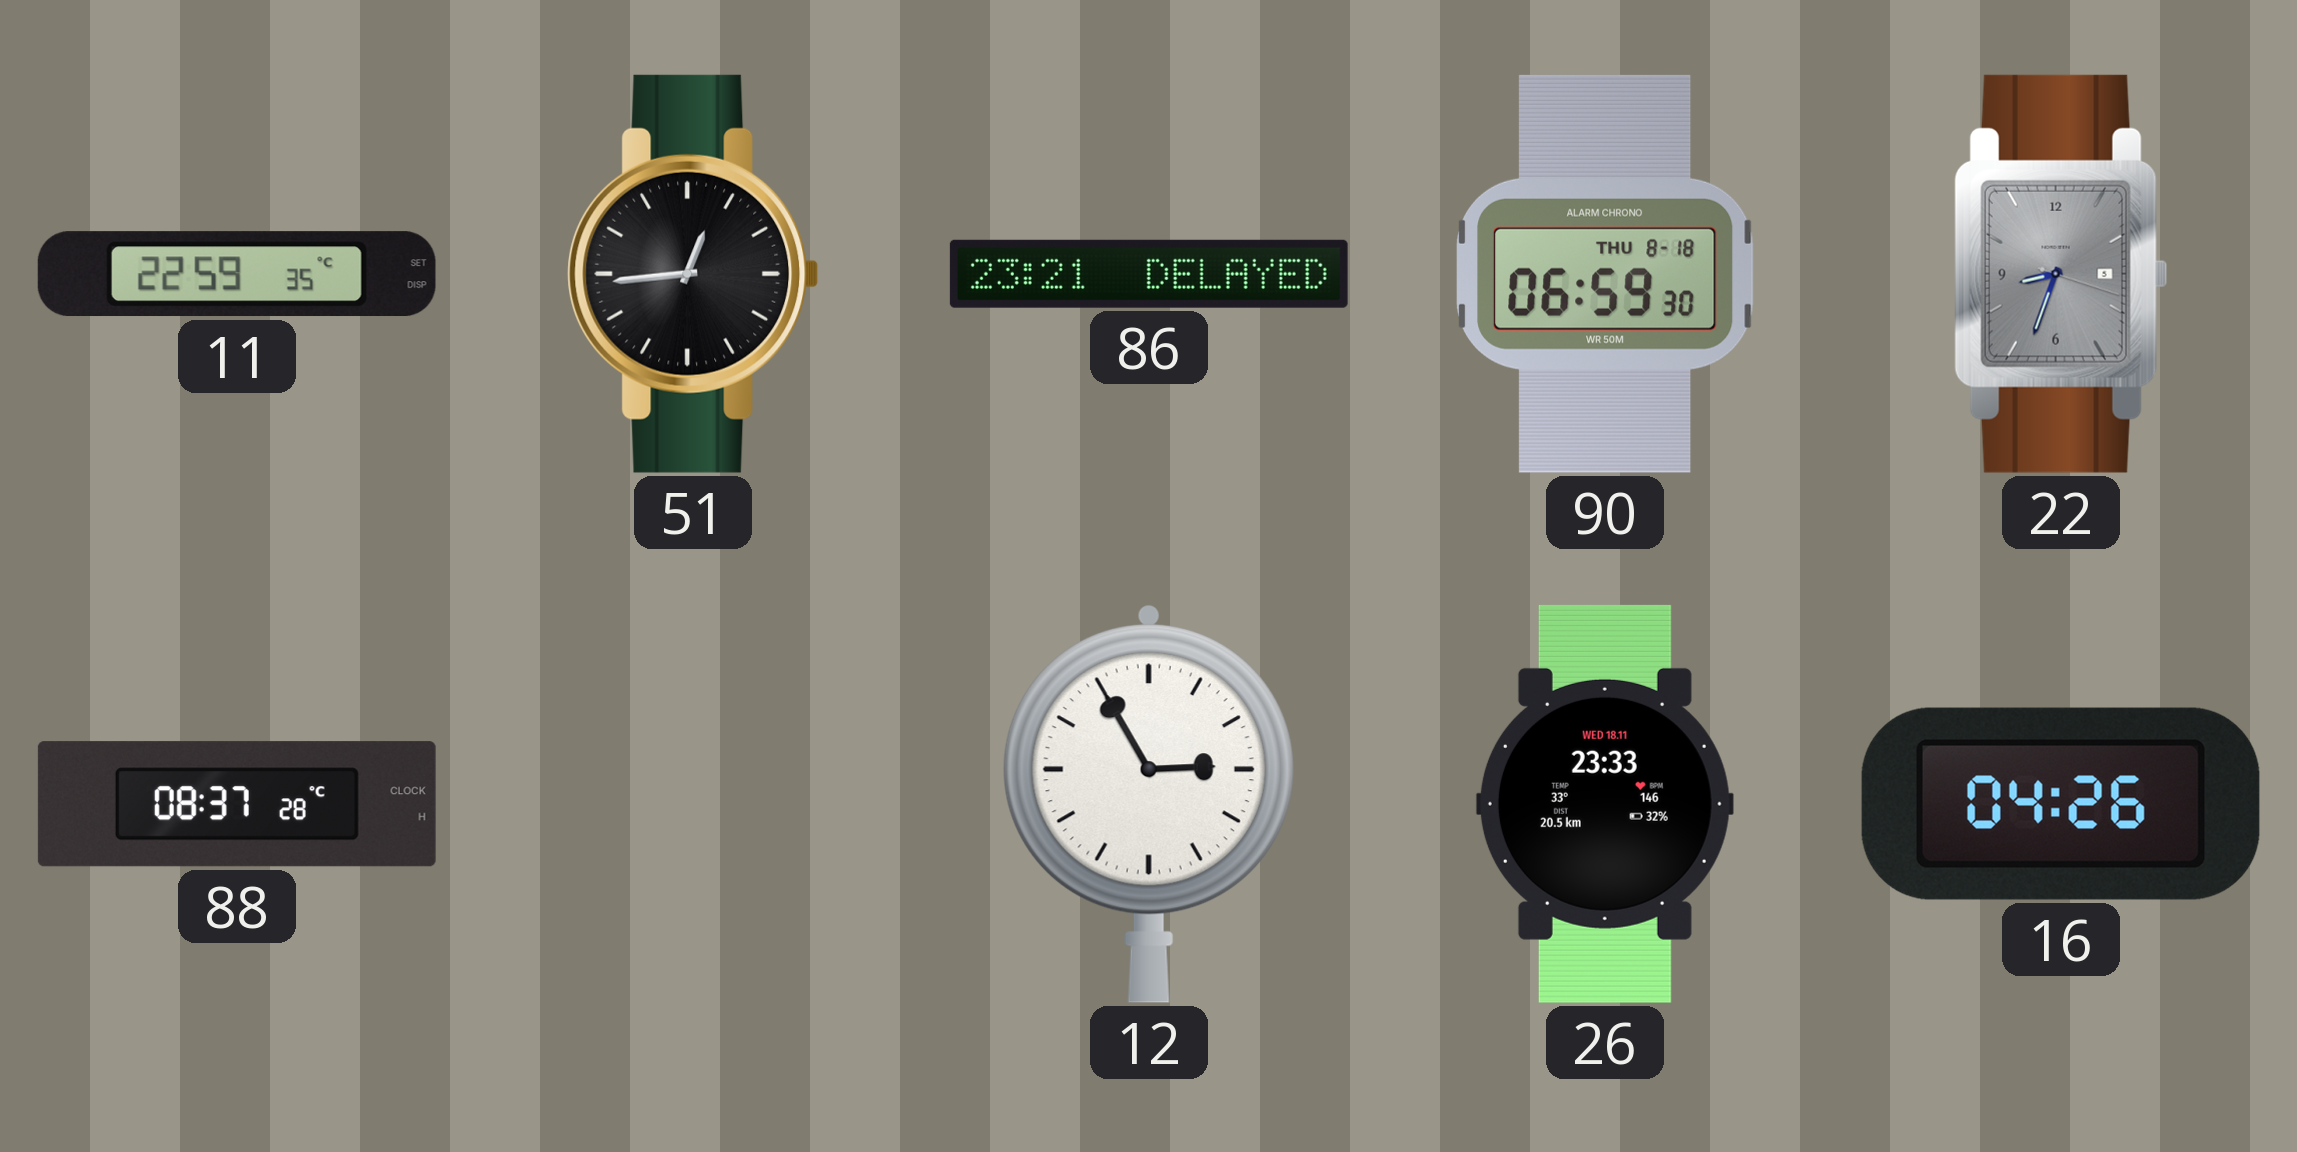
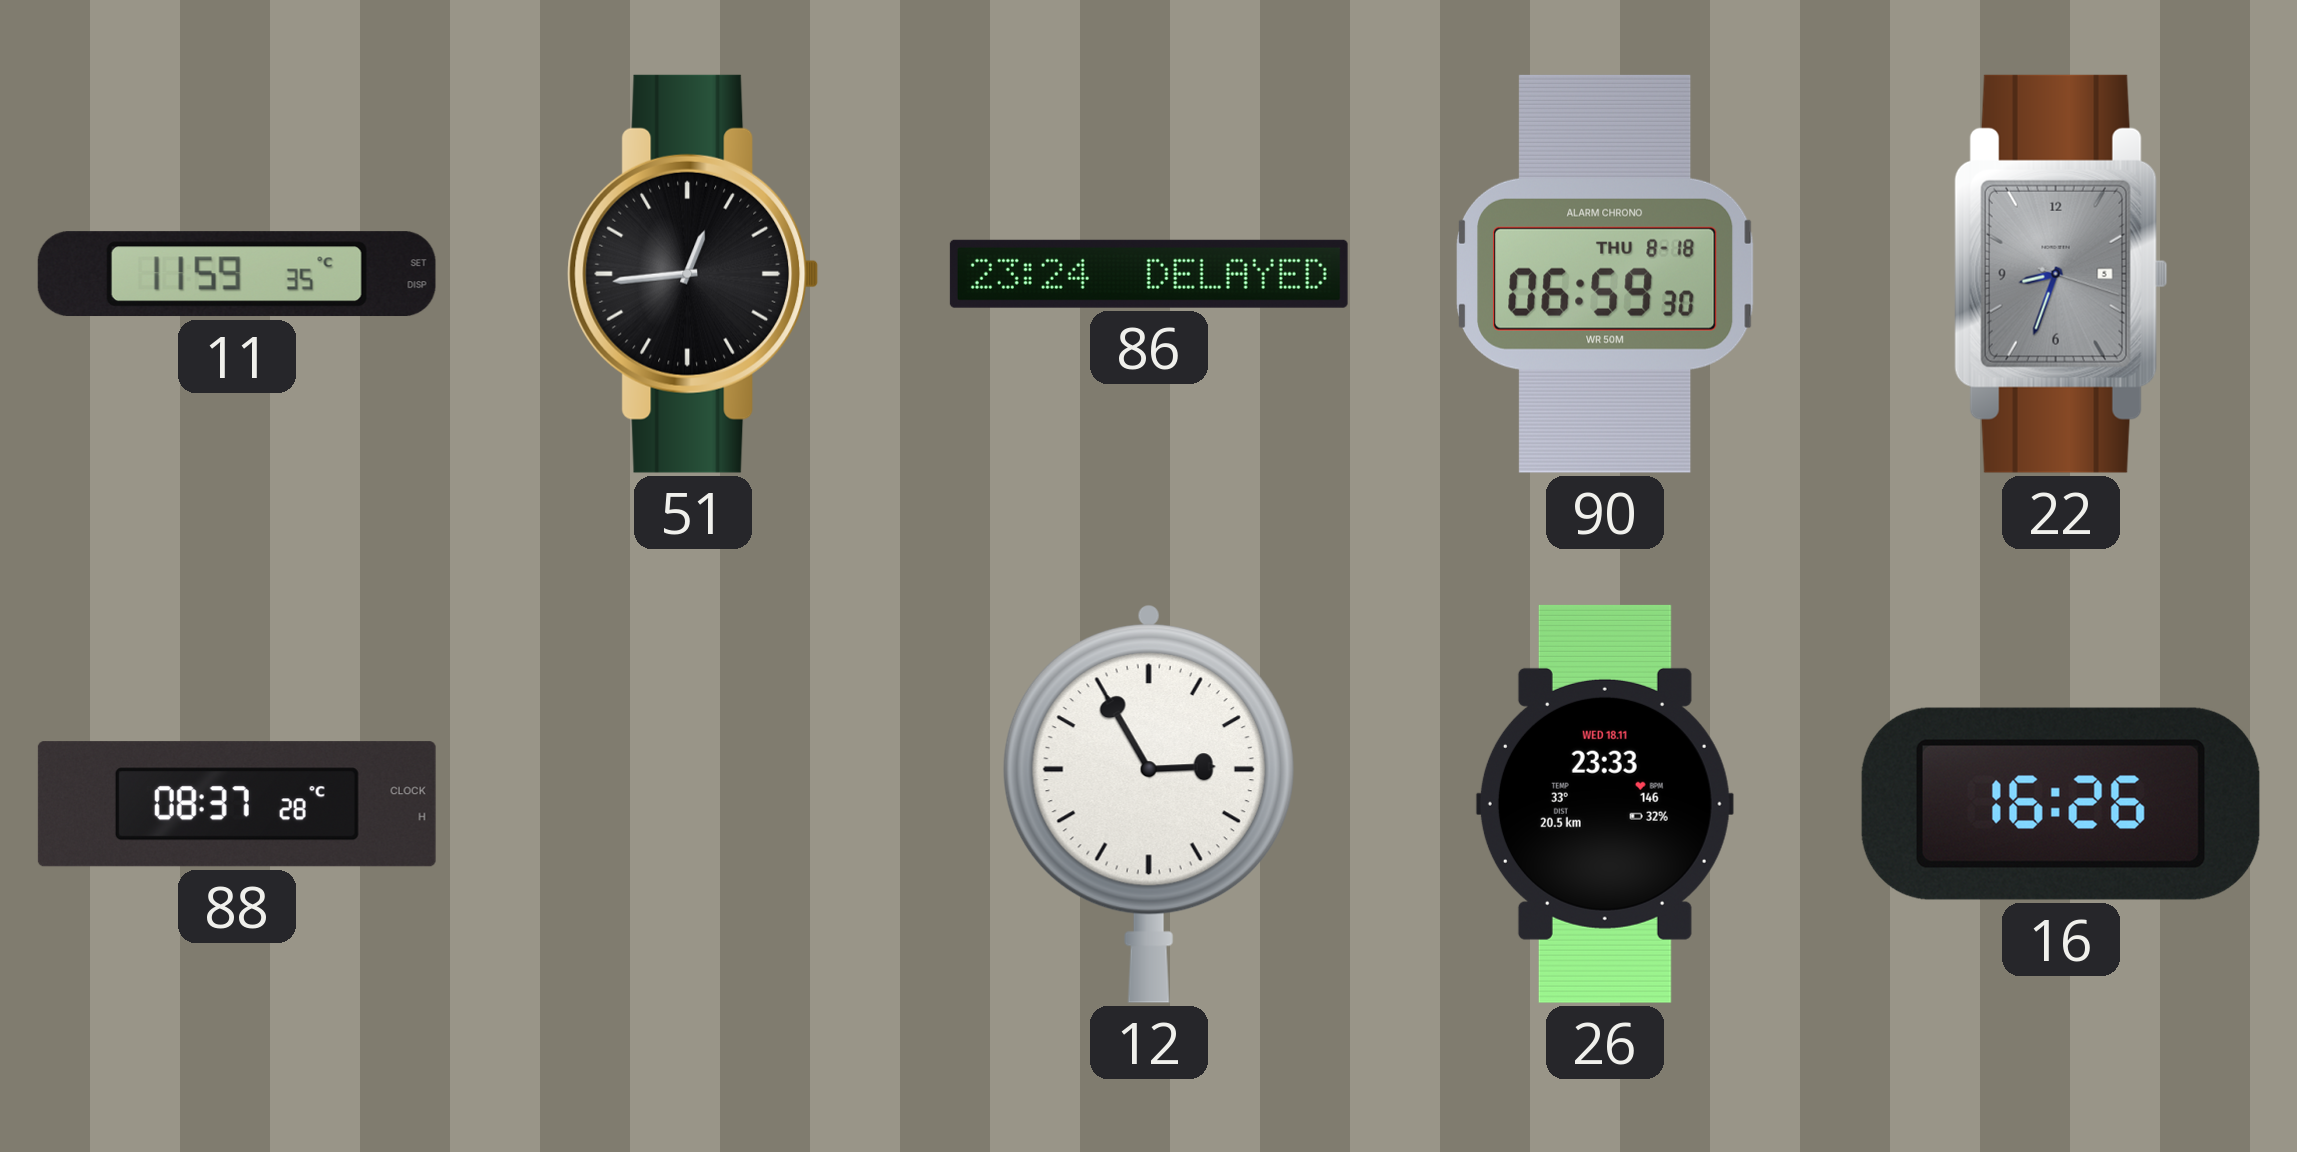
11: 22:59 -> 11:59 (237, 274)
86: 23:21 -> 23:24 (1149, 274)
16: 04:26 -> 16:26 (2061, 804)
